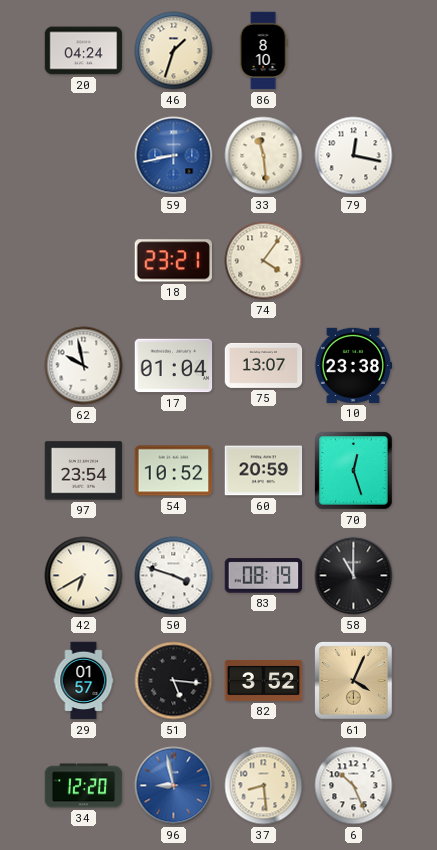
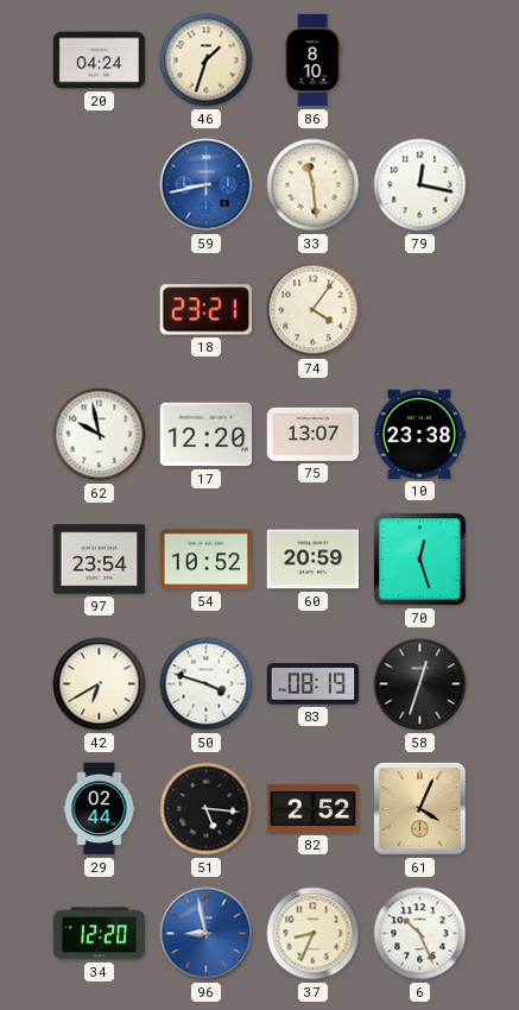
17: 01:04 -> 12:20 (207, 435)
58: 11:00 -> 12:33 (420, 684)
29: 01:57 -> 02:44 (100, 809)
82: 3:52 -> 2:52 (314, 808)
37: 8:29 -> 8:34 (314, 934)
